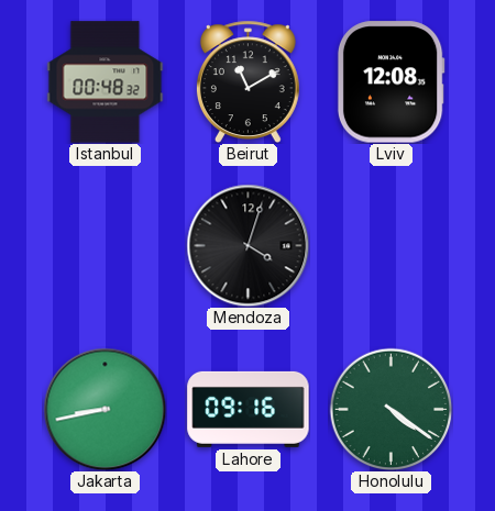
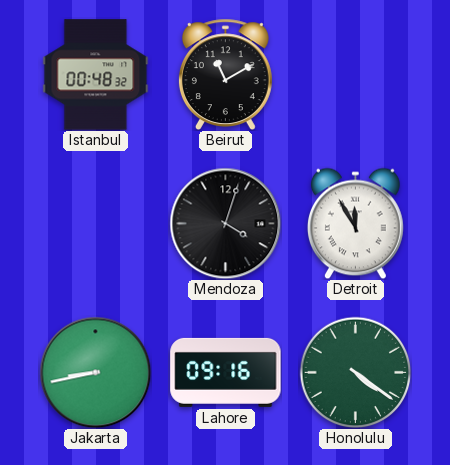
Lviv: 12:08 -> none (391, 82)
Detroit: none -> 11:55 (355, 223)
